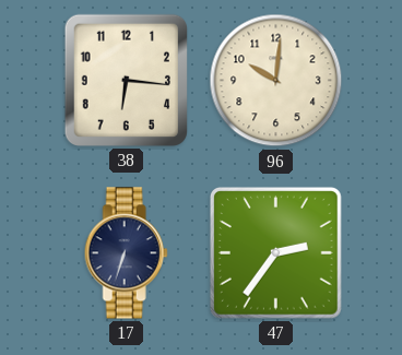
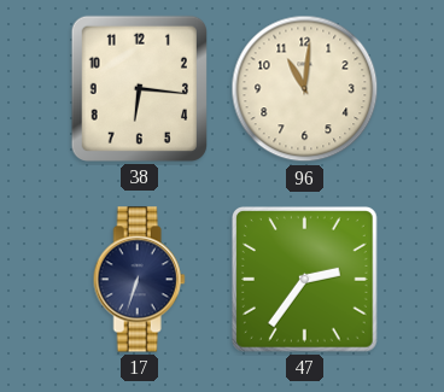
96: 10:01 -> 11:01 (305, 89)
